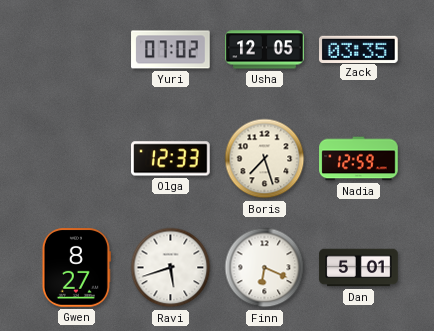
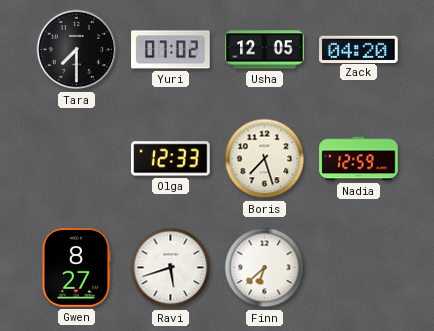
Tara: none -> 7:30 (77, 50)
Zack: 03:35 -> 04:20 (359, 49)
Finn: 6:19 -> 6:38 (265, 268)
Dan: 5:01 -> none (359, 268)
